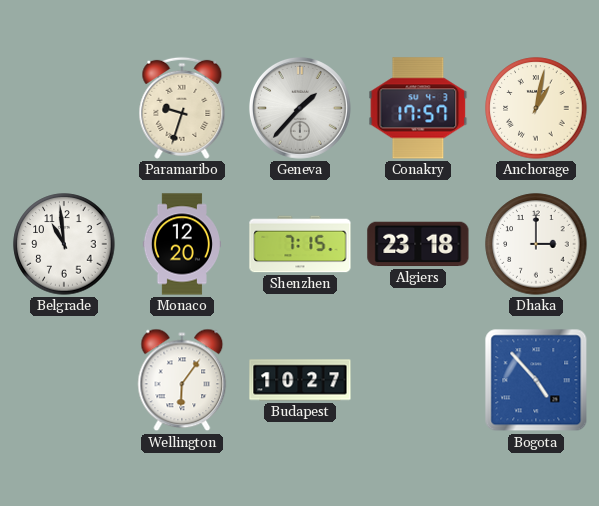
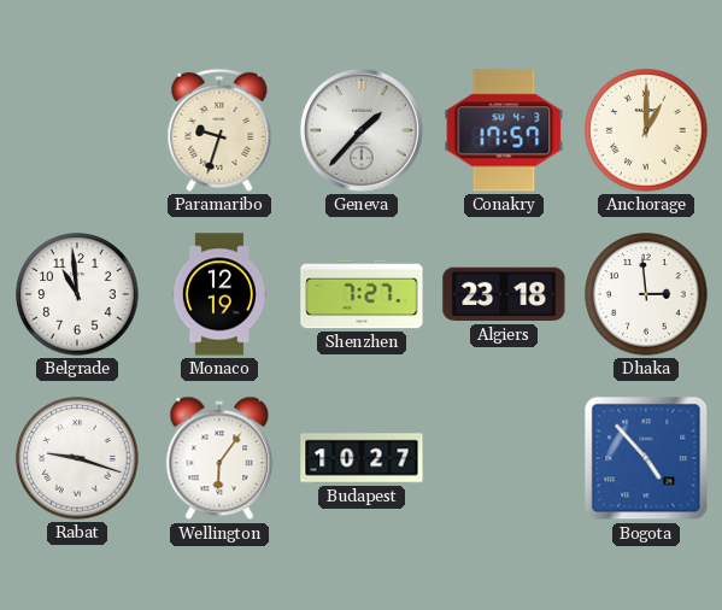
Anchorage: 1:02 -> 1:00 (646, 130)
Monaco: 12:20 -> 12:19 (219, 294)
Shenzhen: 7:15 -> 7:27 (362, 294)
Dhaka: 3:00 -> 2:59 (646, 294)
Rabat: none -> 9:18 (77, 458)
